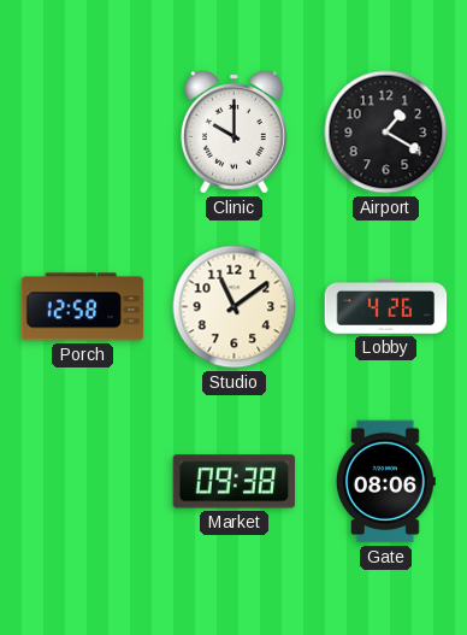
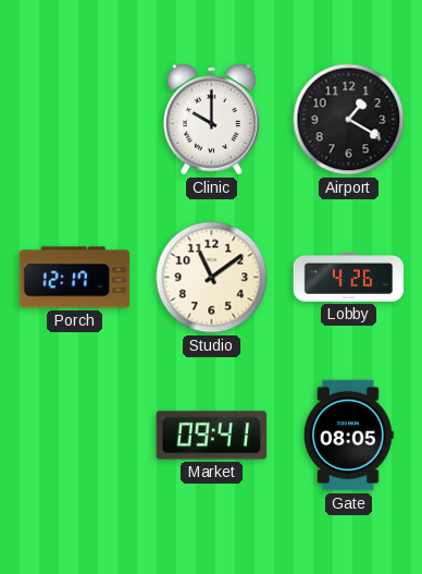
Porch: 12:58 -> 12:17 (75, 278)
Market: 09:38 -> 09:41 (212, 436)
Gate: 08:06 -> 08:05 (348, 436)
